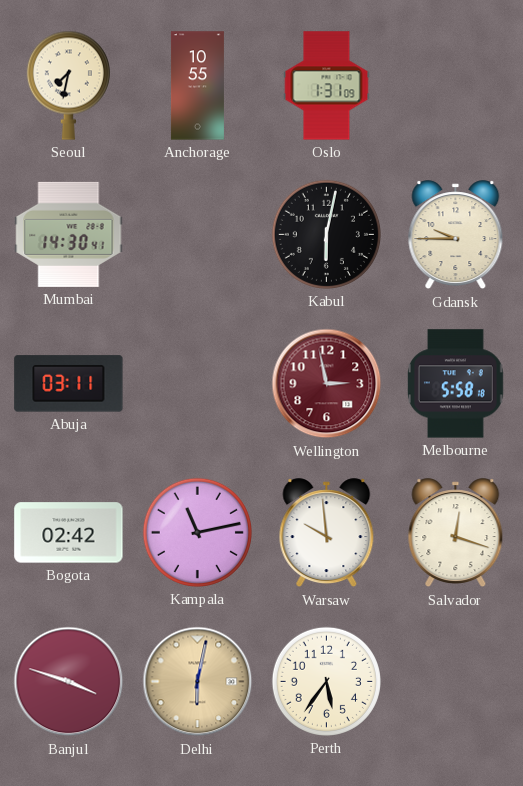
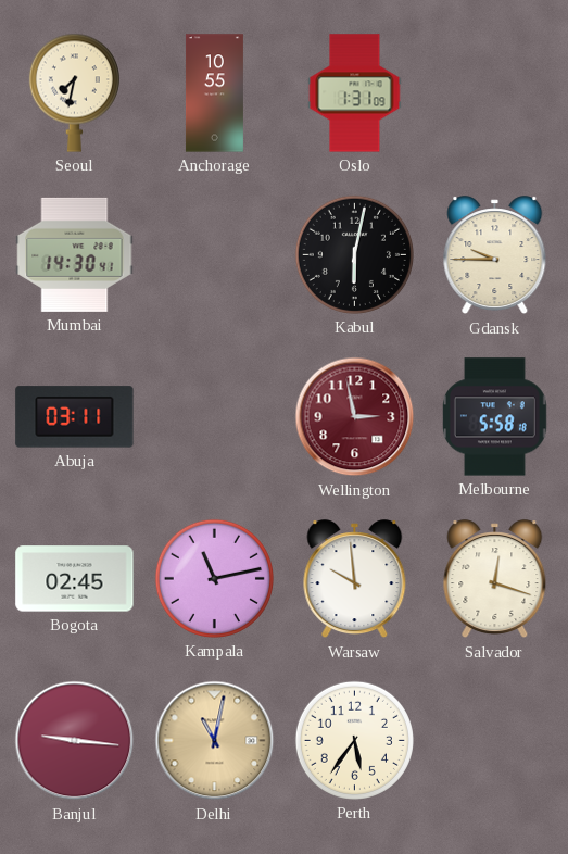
Bogota: 02:42 -> 02:45 (75, 579)
Banjul: 3:48 -> 9:16 (75, 741)
Delhi: 6:02 -> 11:02 (215, 741)
